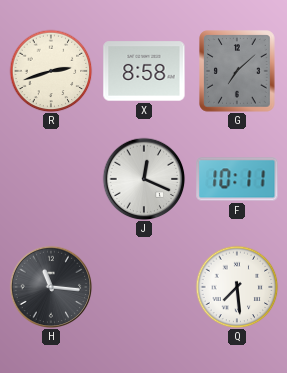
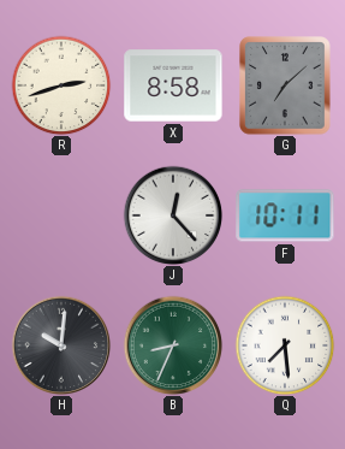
J: 12:19 -> 12:23 (173, 215)
H: 11:16 -> 10:01 (61, 345)
B: none -> 8:34 (173, 345)
